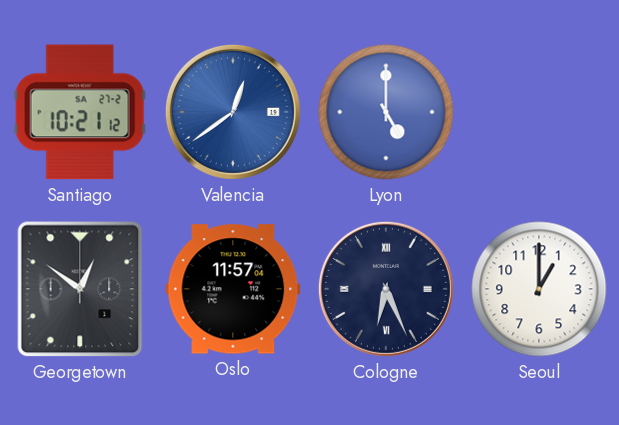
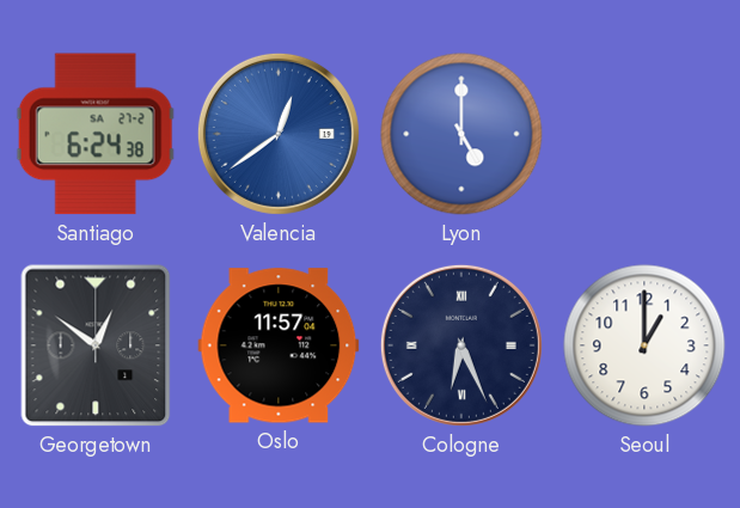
Santiago: 10:21 -> 6:24 (96, 134)
